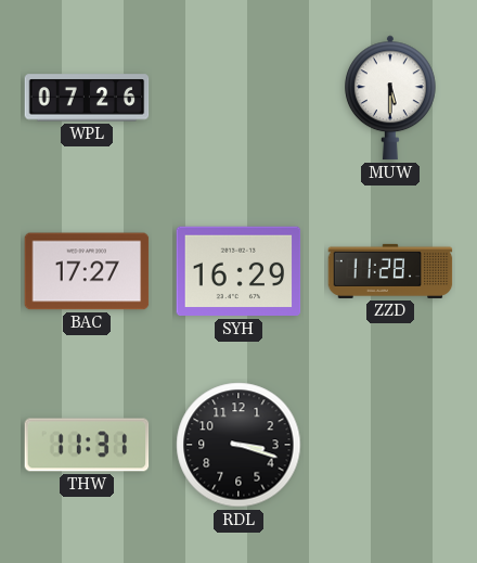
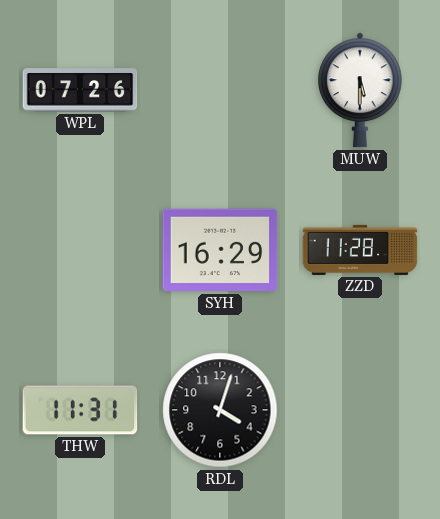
BAC: 17:27 -> none (87, 271)
RDL: 3:18 -> 4:03 (220, 410)
